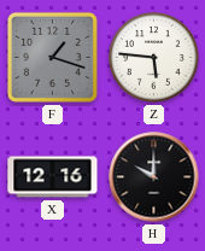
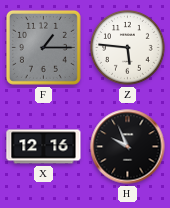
F: 1:18 -> 1:15 (43, 47)
H: 10:00 -> 9:56 (128, 147)
